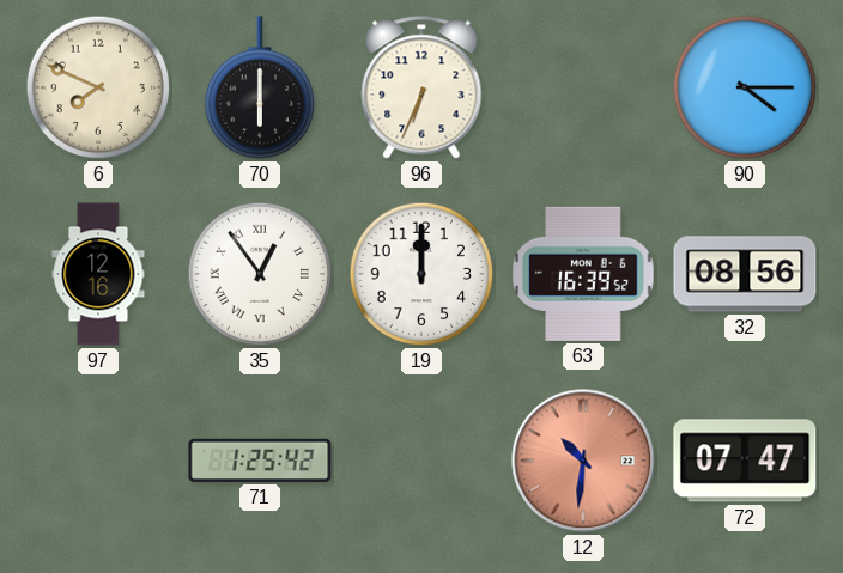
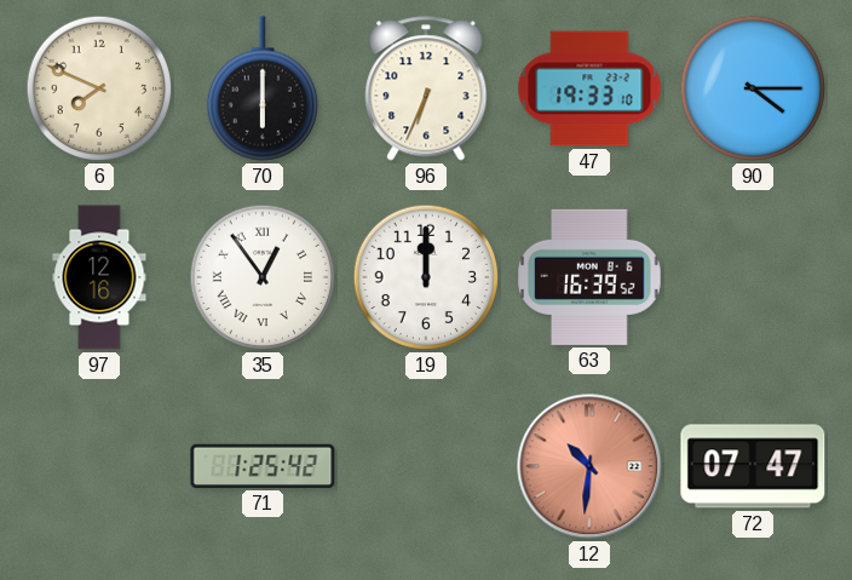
47: none -> 19:33 (589, 88)
32: 08:56 -> none (745, 274)
